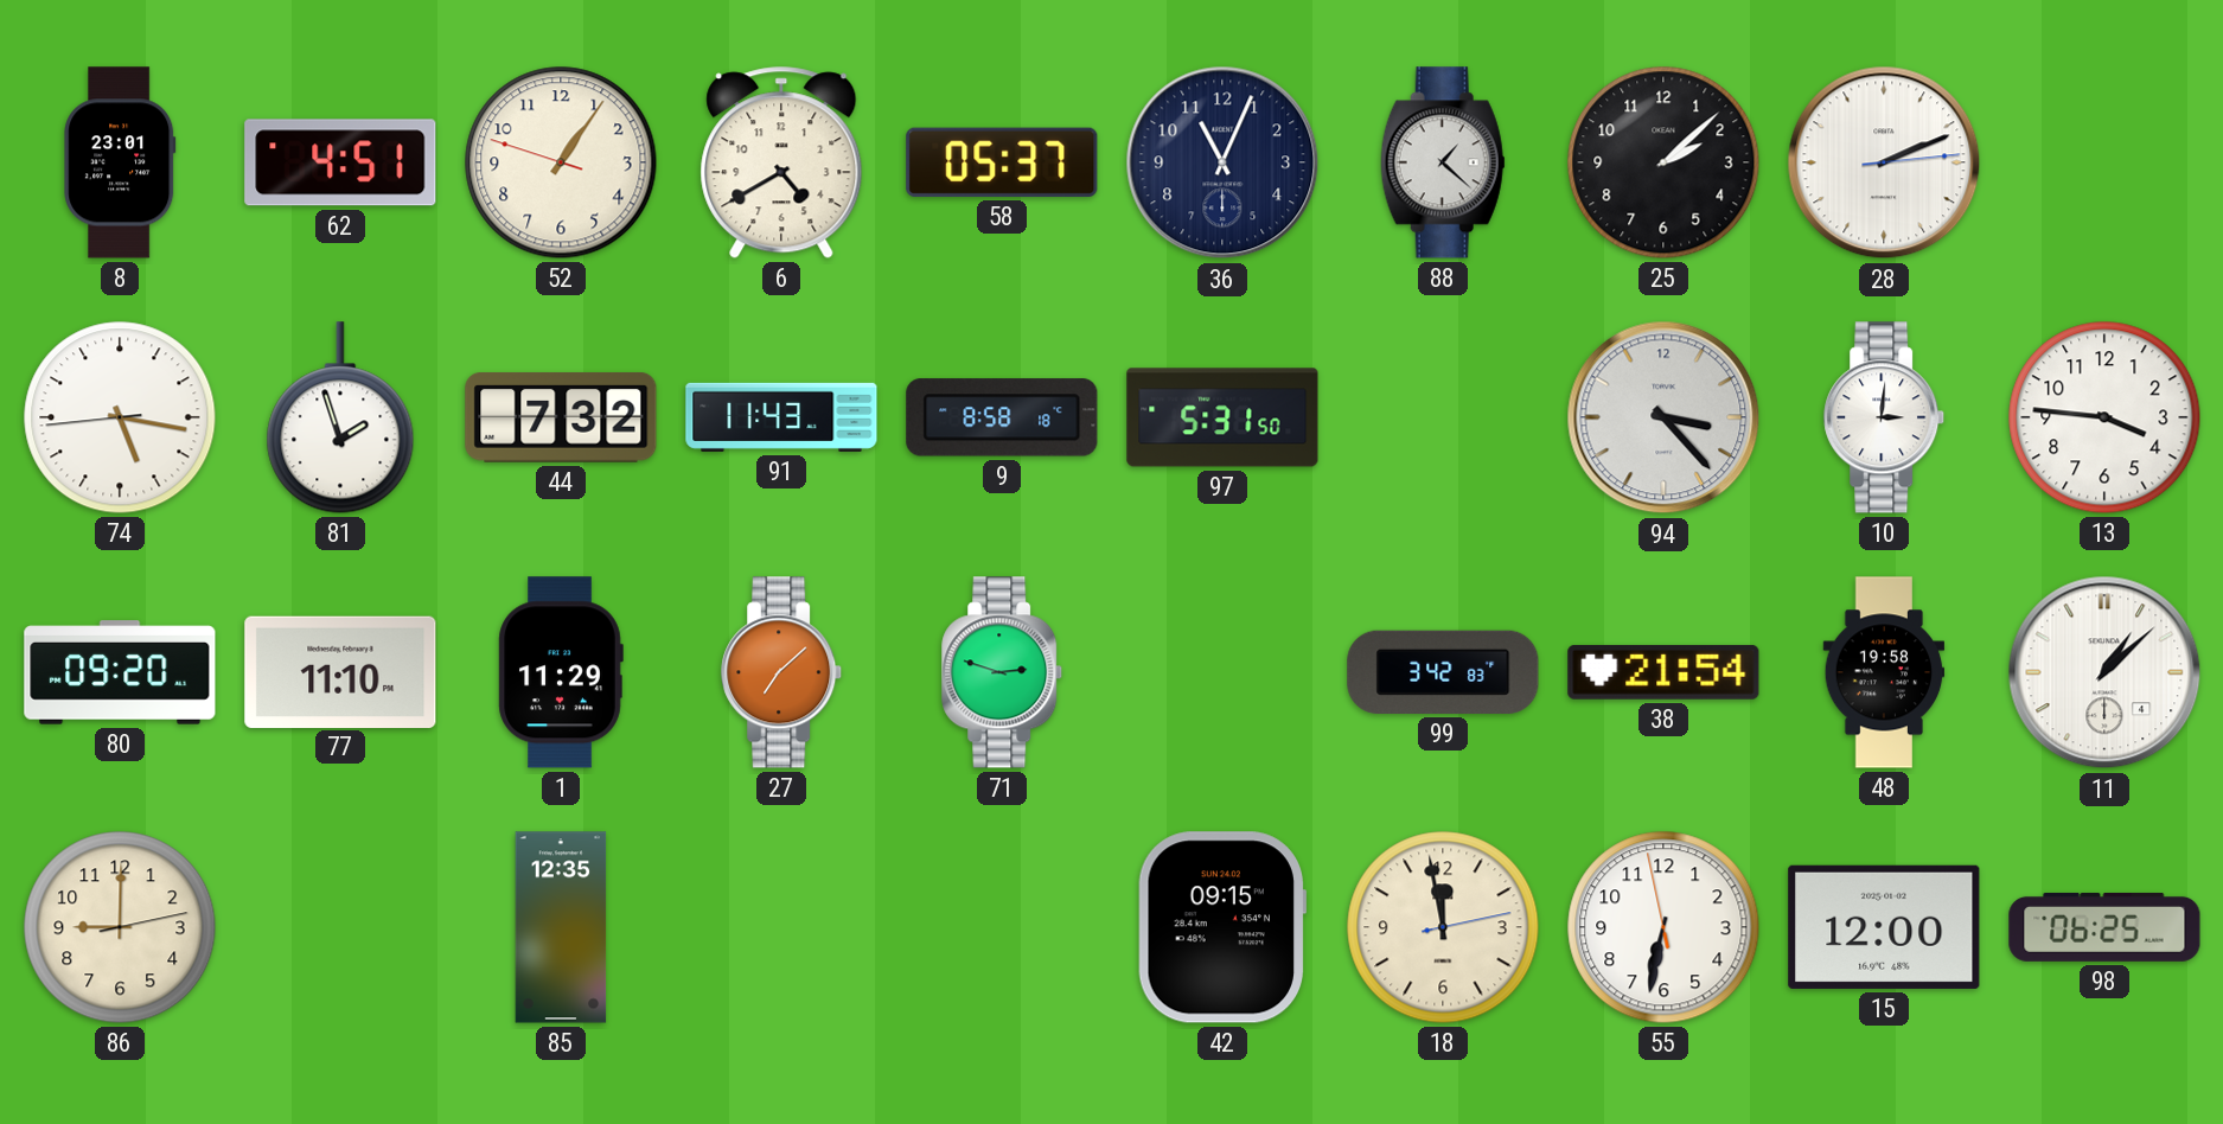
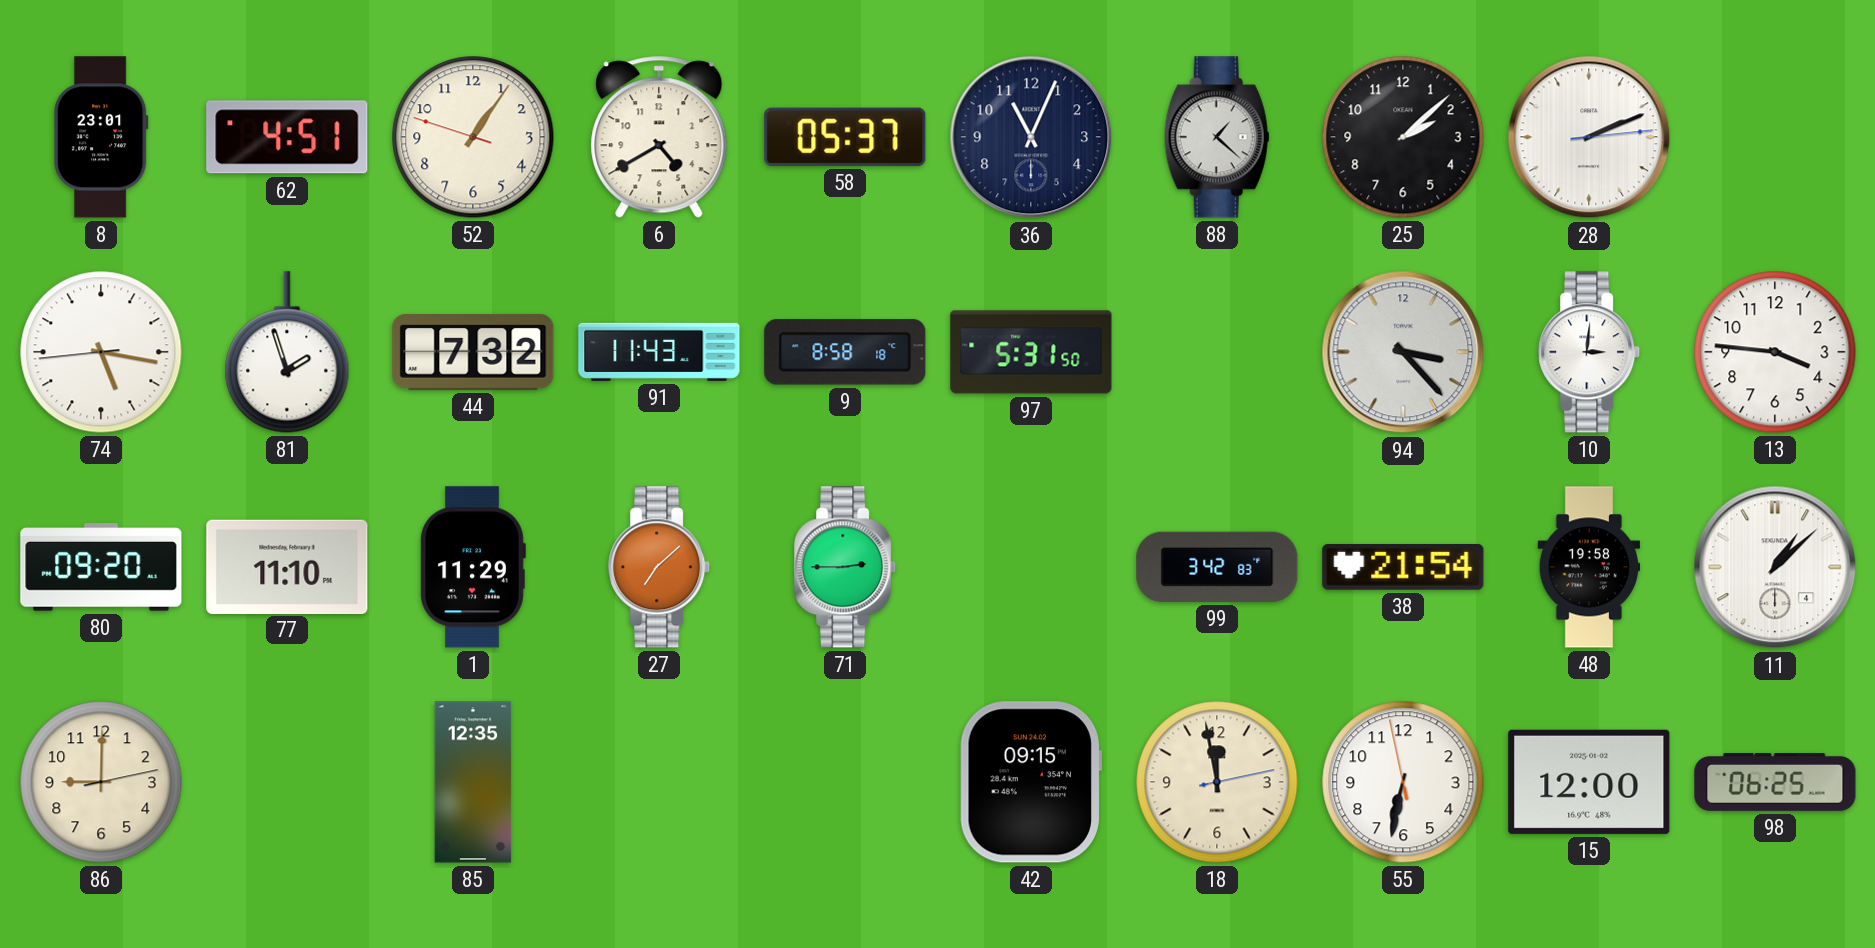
71: 2:48 -> 2:45 (846, 567)
